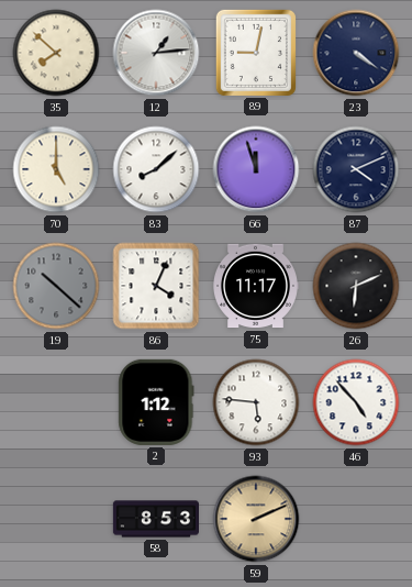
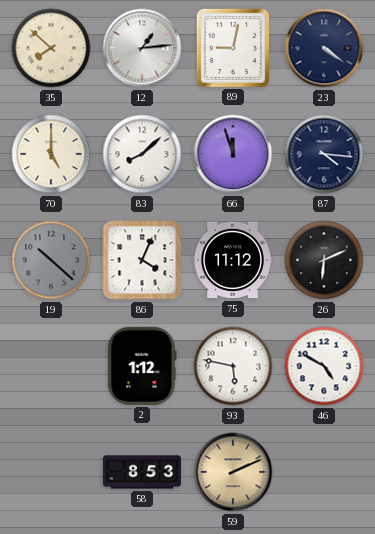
87: 4:11 -> 4:16 (324, 154)
75: 11:17 -> 11:12 (233, 260)
93: 5:46 -> 5:47 (233, 366)
46: 4:53 -> 4:50 (324, 366)
